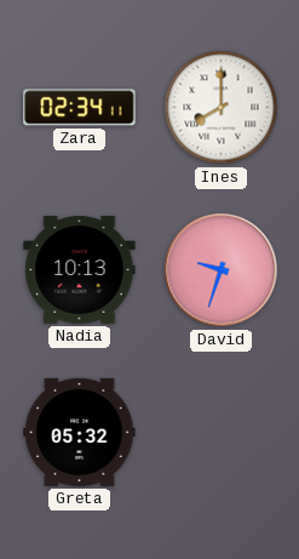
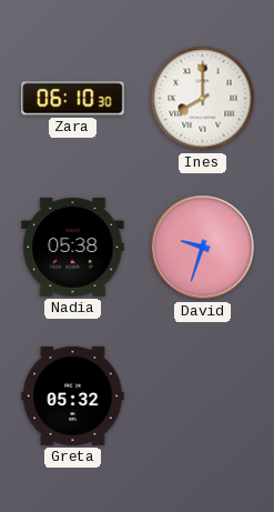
Zara: 02:34 -> 06:10 (73, 99)
Nadia: 10:13 -> 05:38 (73, 248)
